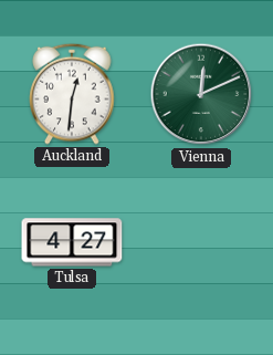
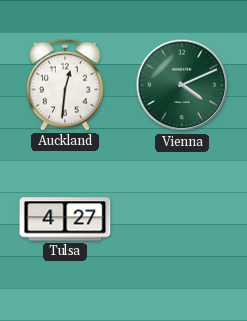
Vienna: 12:11 -> 4:11 (182, 85)
